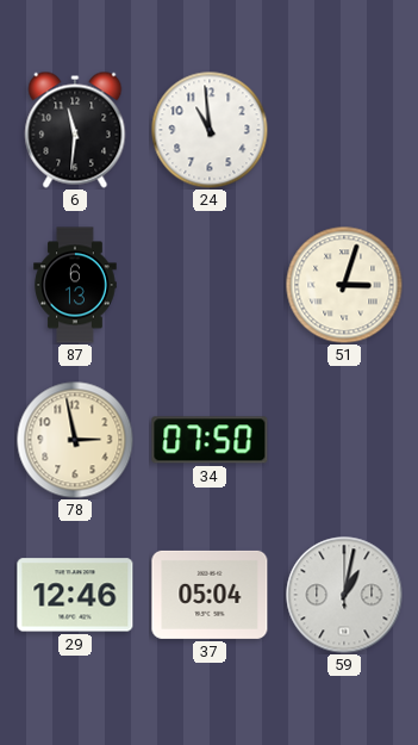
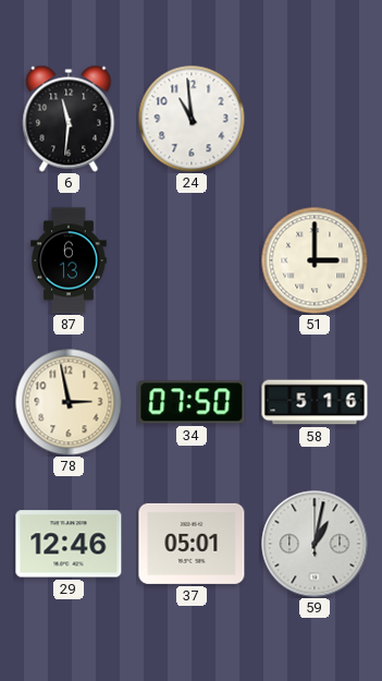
51: 3:03 -> 3:00 (315, 260)
58: none -> 5:16 (315, 402)
37: 05:04 -> 05:01 (192, 544)
